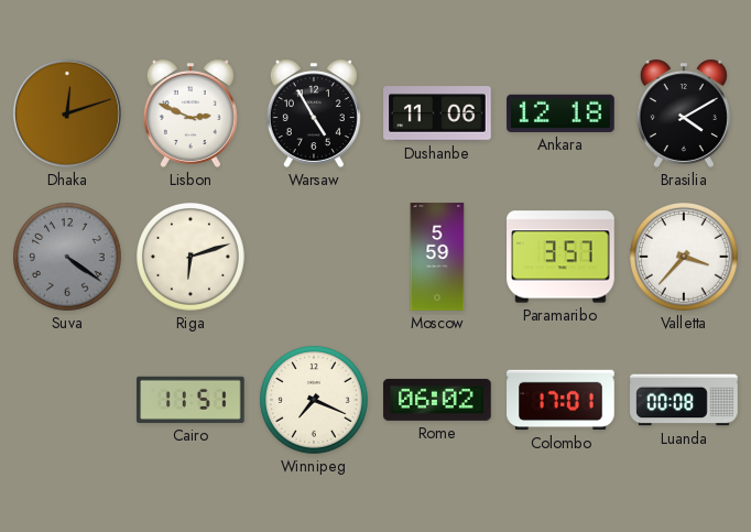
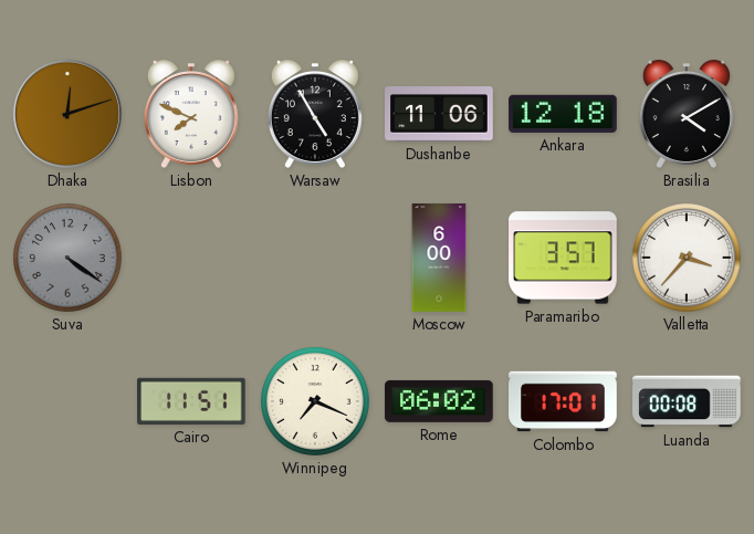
Lisbon: 2:49 -> 7:49 (191, 114)
Riga: 6:12 -> none (192, 258)
Moscow: 5:59 -> 6:00 (439, 258)
